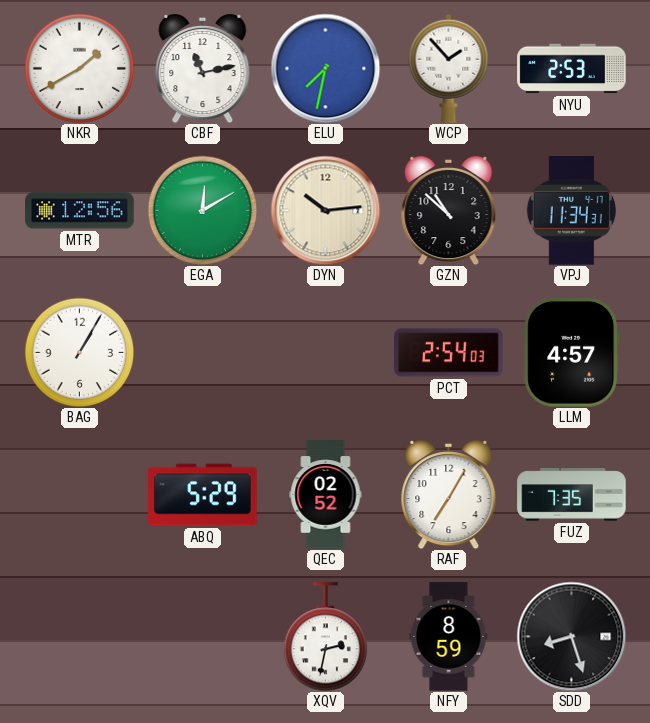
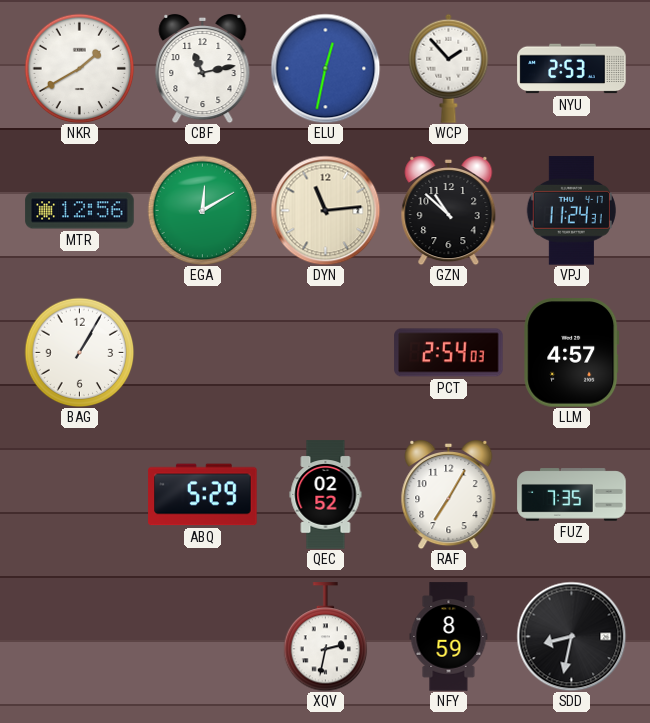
ELU: 7:32 -> 12:32 (325, 68)
DYN: 10:14 -> 11:14 (325, 210)
VPJ: 11:34 -> 11:24 (571, 211)
SDD: 8:27 -> 8:32 (571, 636)
